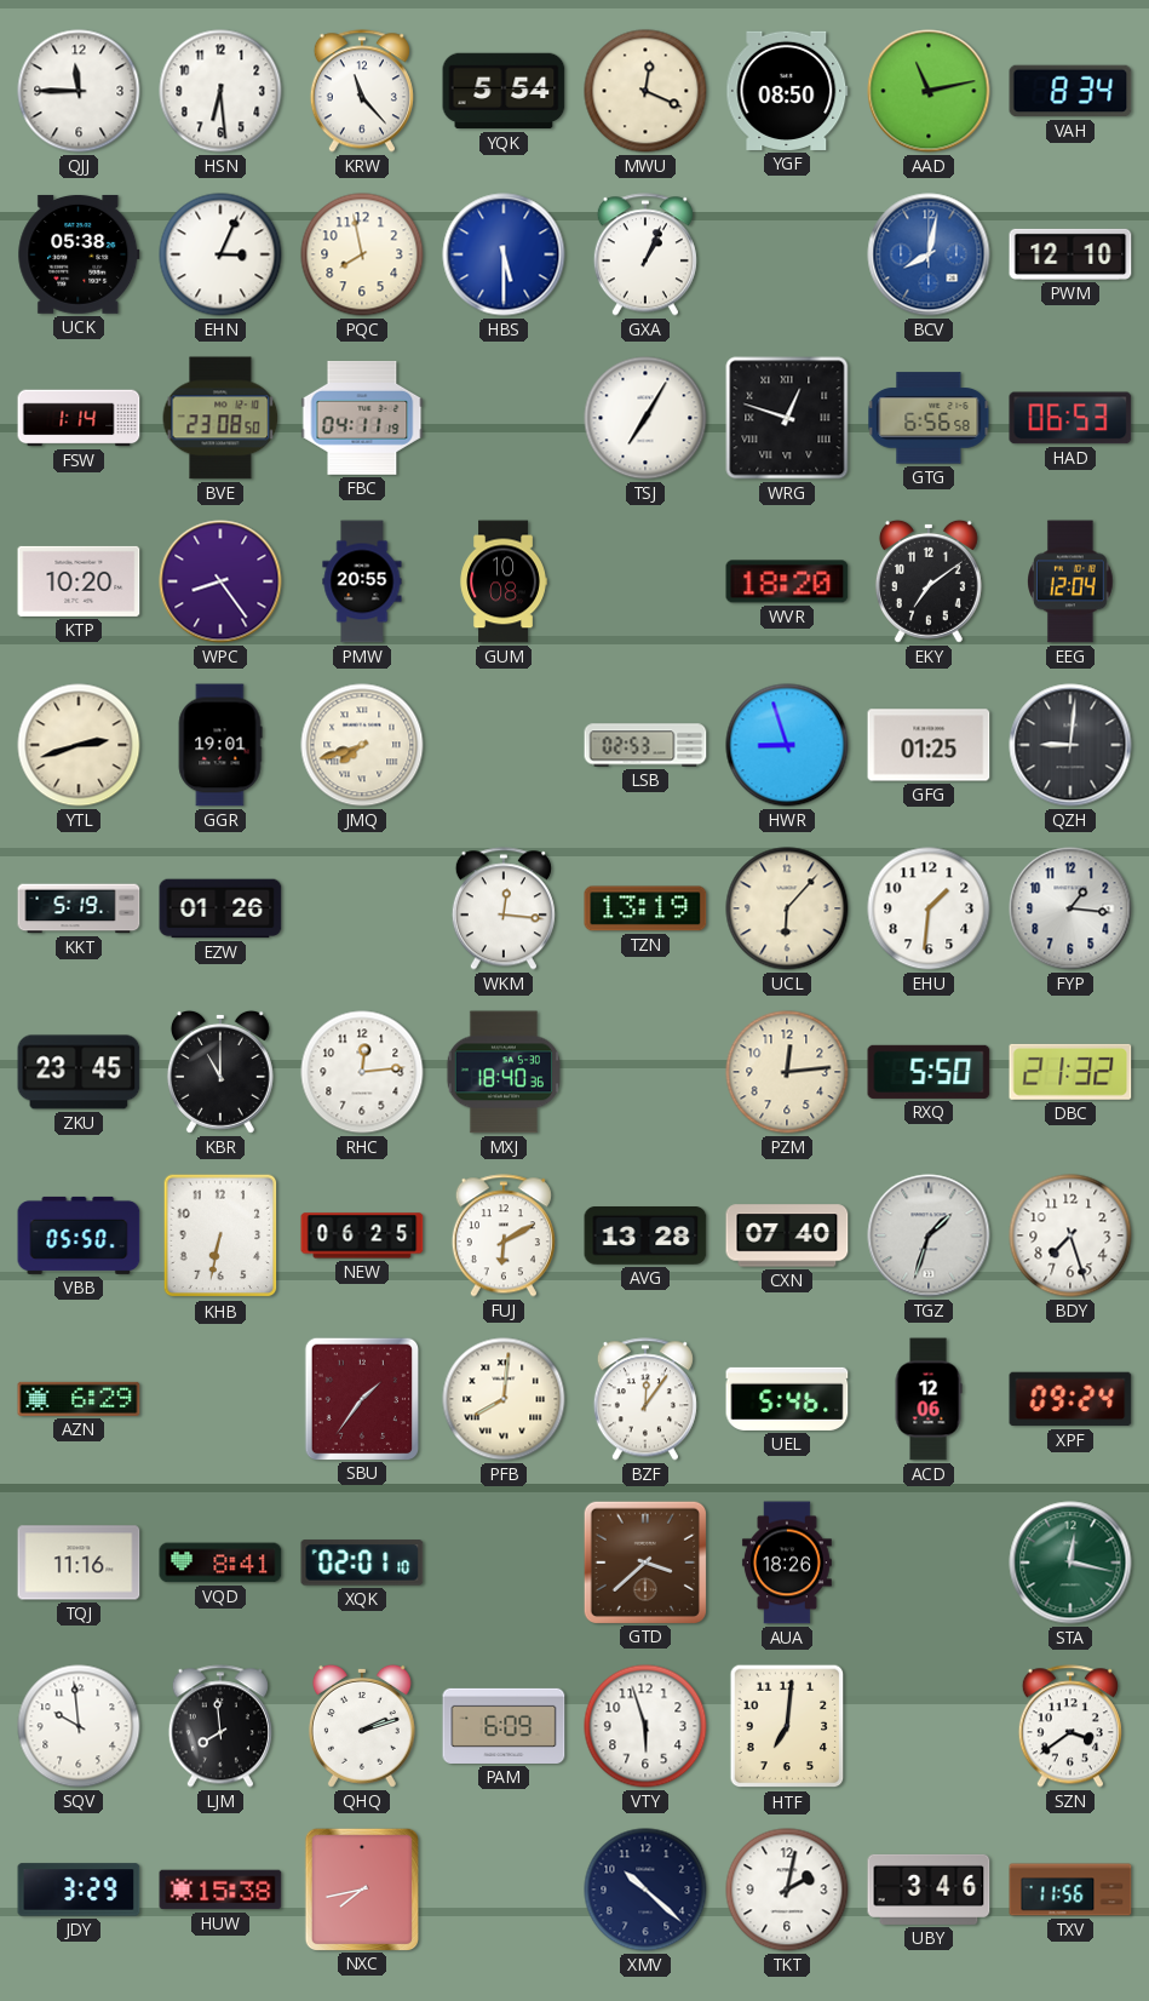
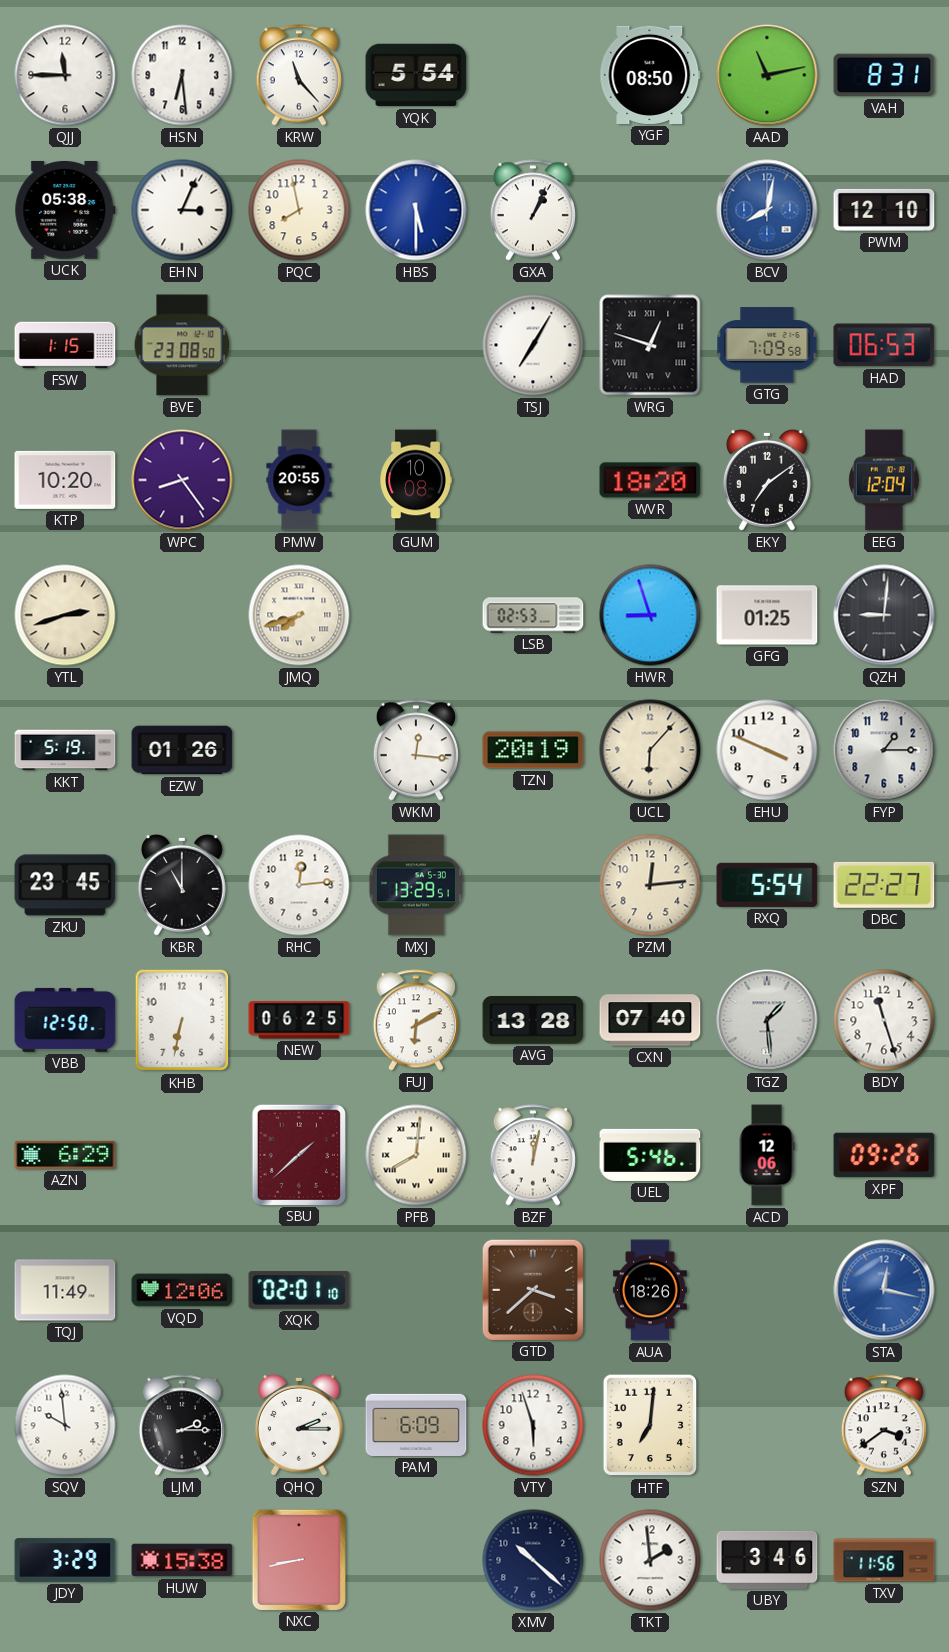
MWU: 12:19 -> none (645, 91)
VAH: 8:34 -> 8:31 (884, 75)
FSW: 1:14 -> 1:15 (65, 345)
FBC: 04:11 -> none (362, 418)
GTG: 6:56 -> 7:09 (767, 345)
GGR: 19:01 -> none (220, 745)
TZN: 13:19 -> 20:19 (533, 750)
EHU: 1:31 -> 3:49 (767, 750)
FYP: 1:16 -> 1:15 (884, 750)
MXJ: 18:40 -> 13:29 (416, 885)
RXQ: 5:50 -> 5:54 (767, 885)
DBC: 21:32 -> 22:27 (884, 885)
VBB: 05:50 -> 12:50 (65, 1020)
TGZ: 1:33 -> 1:29 (767, 1020)
BDY: 7:27 -> 11:27 (884, 1020)
SBU: 1:36 -> 1:38 (298, 1154)
BZF: 12:06 -> 12:02 (533, 1155)
XPF: 09:24 -> 09:26 (884, 1155)
TQJ: 11:16 -> 11:49 (65, 1290)
VQD: 8:41 -> 12:06 (182, 1290)
STA dial: green -> blue (884, 1290)
LJM: 7:59 -> 2:15 (182, 1425)
QHQ: 2:12 -> 2:15 (299, 1425)
NXC: 7:43 -> 8:43 (298, 1559)
TKT: 2:02 -> 1:59 (650, 1560)
